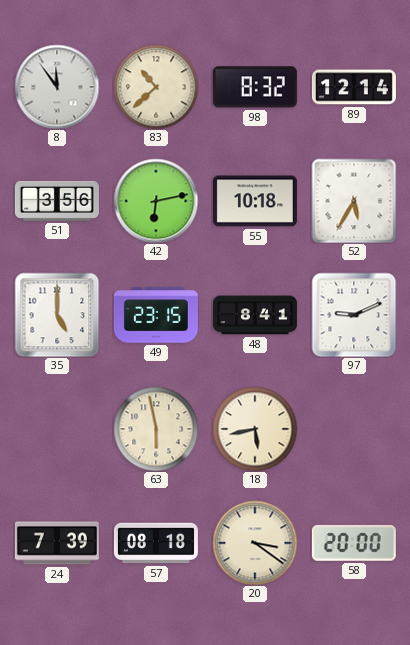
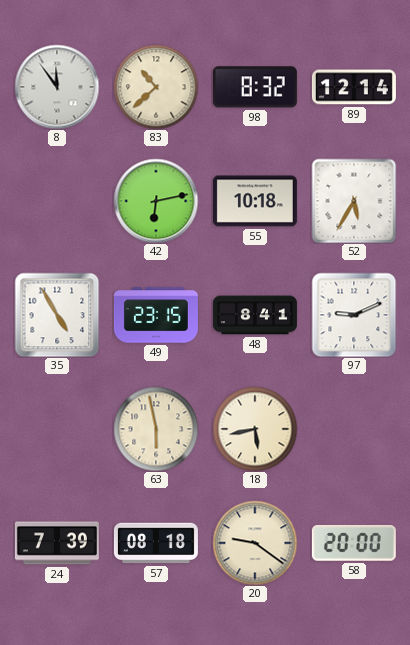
51: 3:56 -> none (57, 201)
35: 5:00 -> 4:55 (57, 315)
20: 3:21 -> 9:21 (255, 543)
